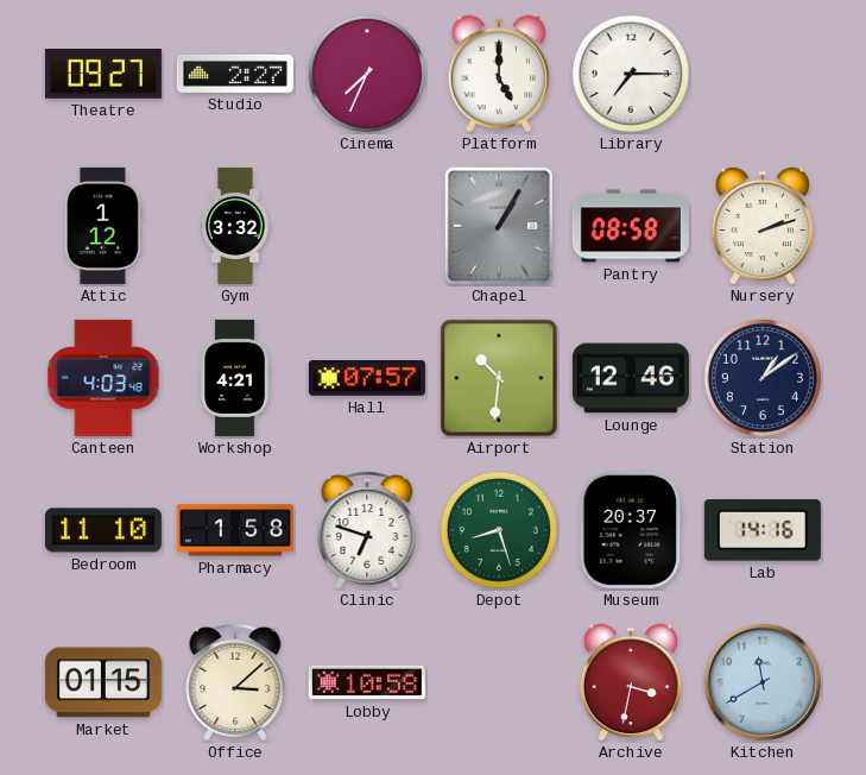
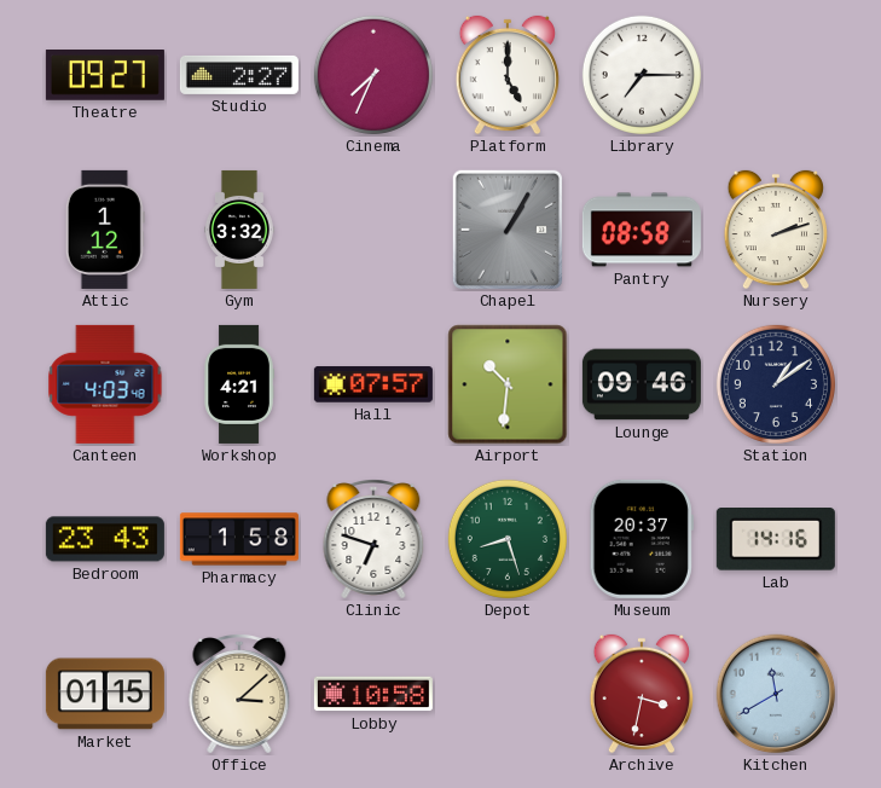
Lounge: 12:46 -> 09:46 (642, 384)
Bedroom: 11:10 -> 23:43 (105, 539)
